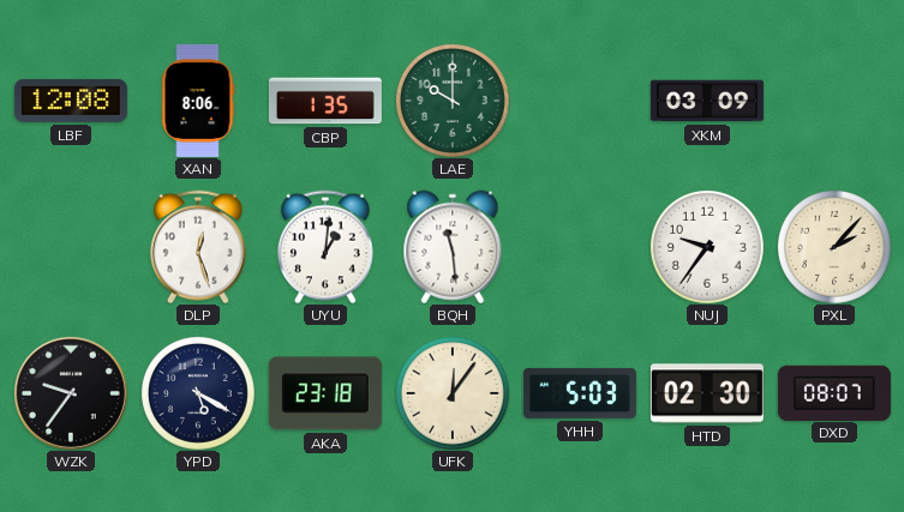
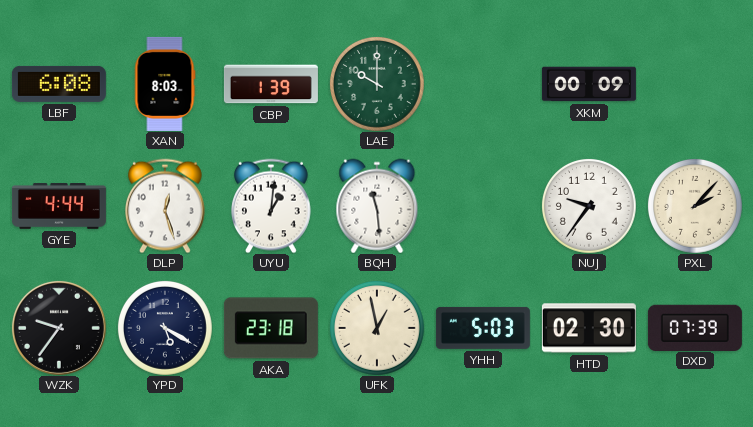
LBF: 12:08 -> 6:08 (59, 84)
XAN: 8:06 -> 8:03 (165, 84)
CBP: 1:35 -> 1:39 (271, 84)
XKM: 03:09 -> 00:09 (589, 84)
GYE: none -> 4:44 (59, 207)
UFK: 12:06 -> 12:58 (377, 328)
DXD: 08:07 -> 07:39 (695, 327)
